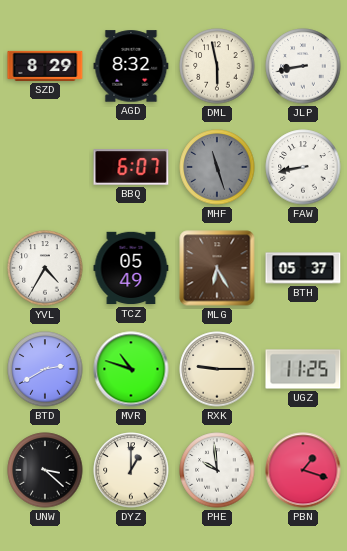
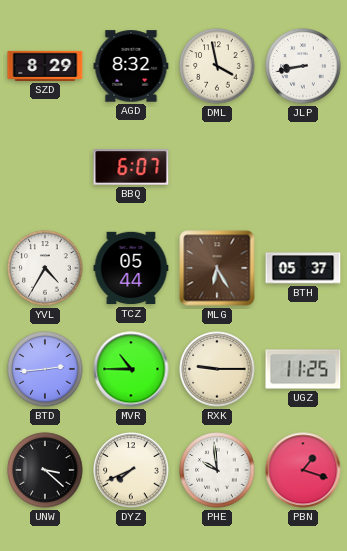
DML: 5:58 -> 3:58 (217, 66)
MHF: 11:27 -> none (217, 167)
FAW: 8:43 -> none (303, 167)
TCZ: 05:49 -> 05:44 (131, 268)
BTD: 2:40 -> 2:44 (45, 369)
MVR: 10:48 -> 10:45 (131, 369)
DYZ: 1:00 -> 7:41 (131, 470)
